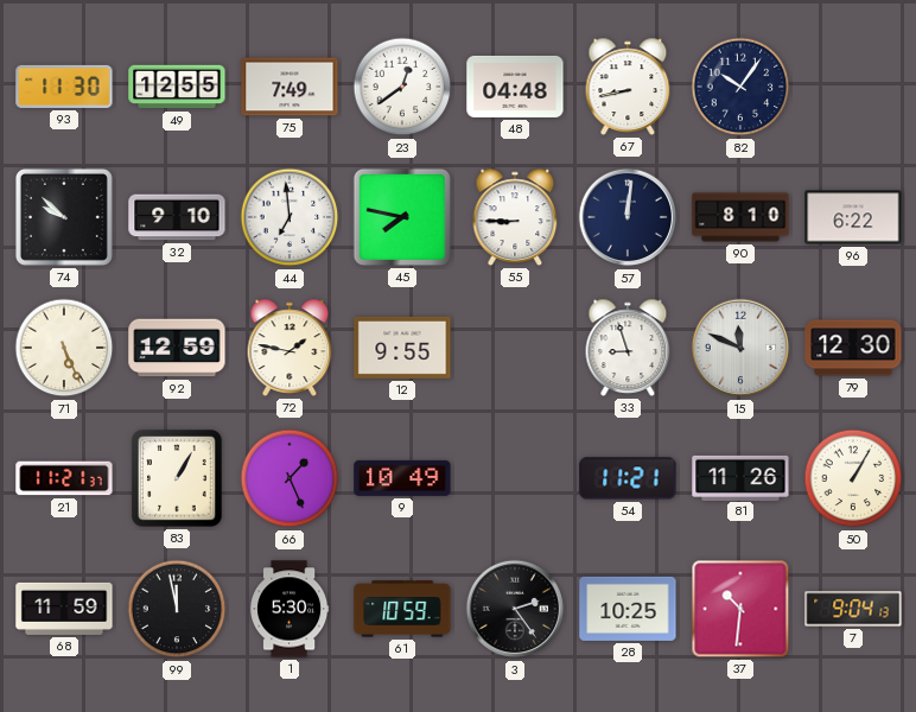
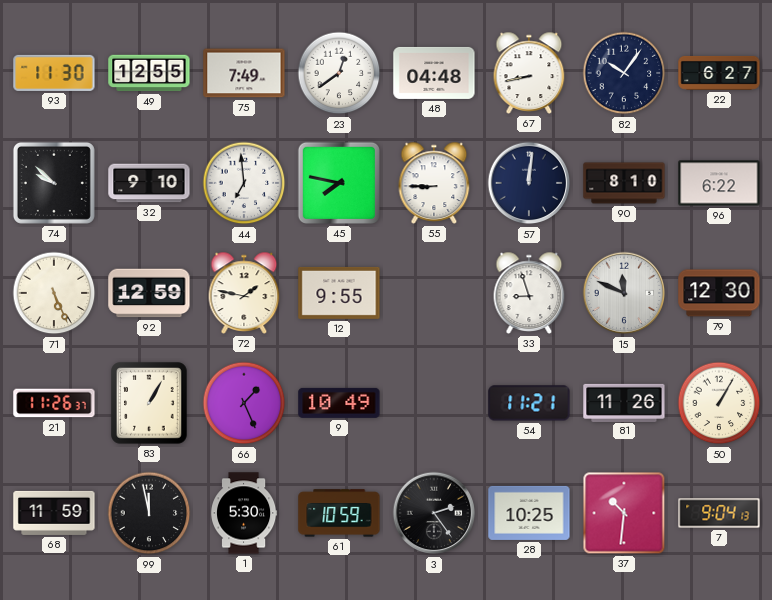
22: none -> 6:27 (719, 73)
21: 11:21 -> 11:26 (54, 403)
